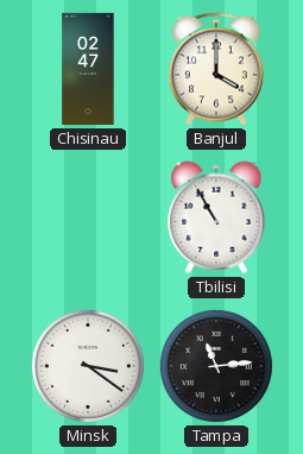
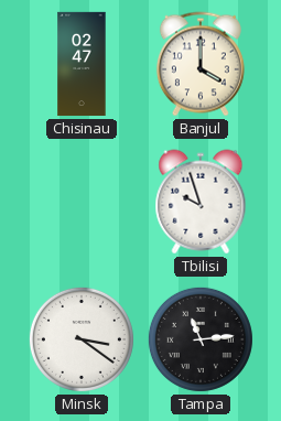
Tbilisi: 10:55 -> 9:57 (201, 202)
